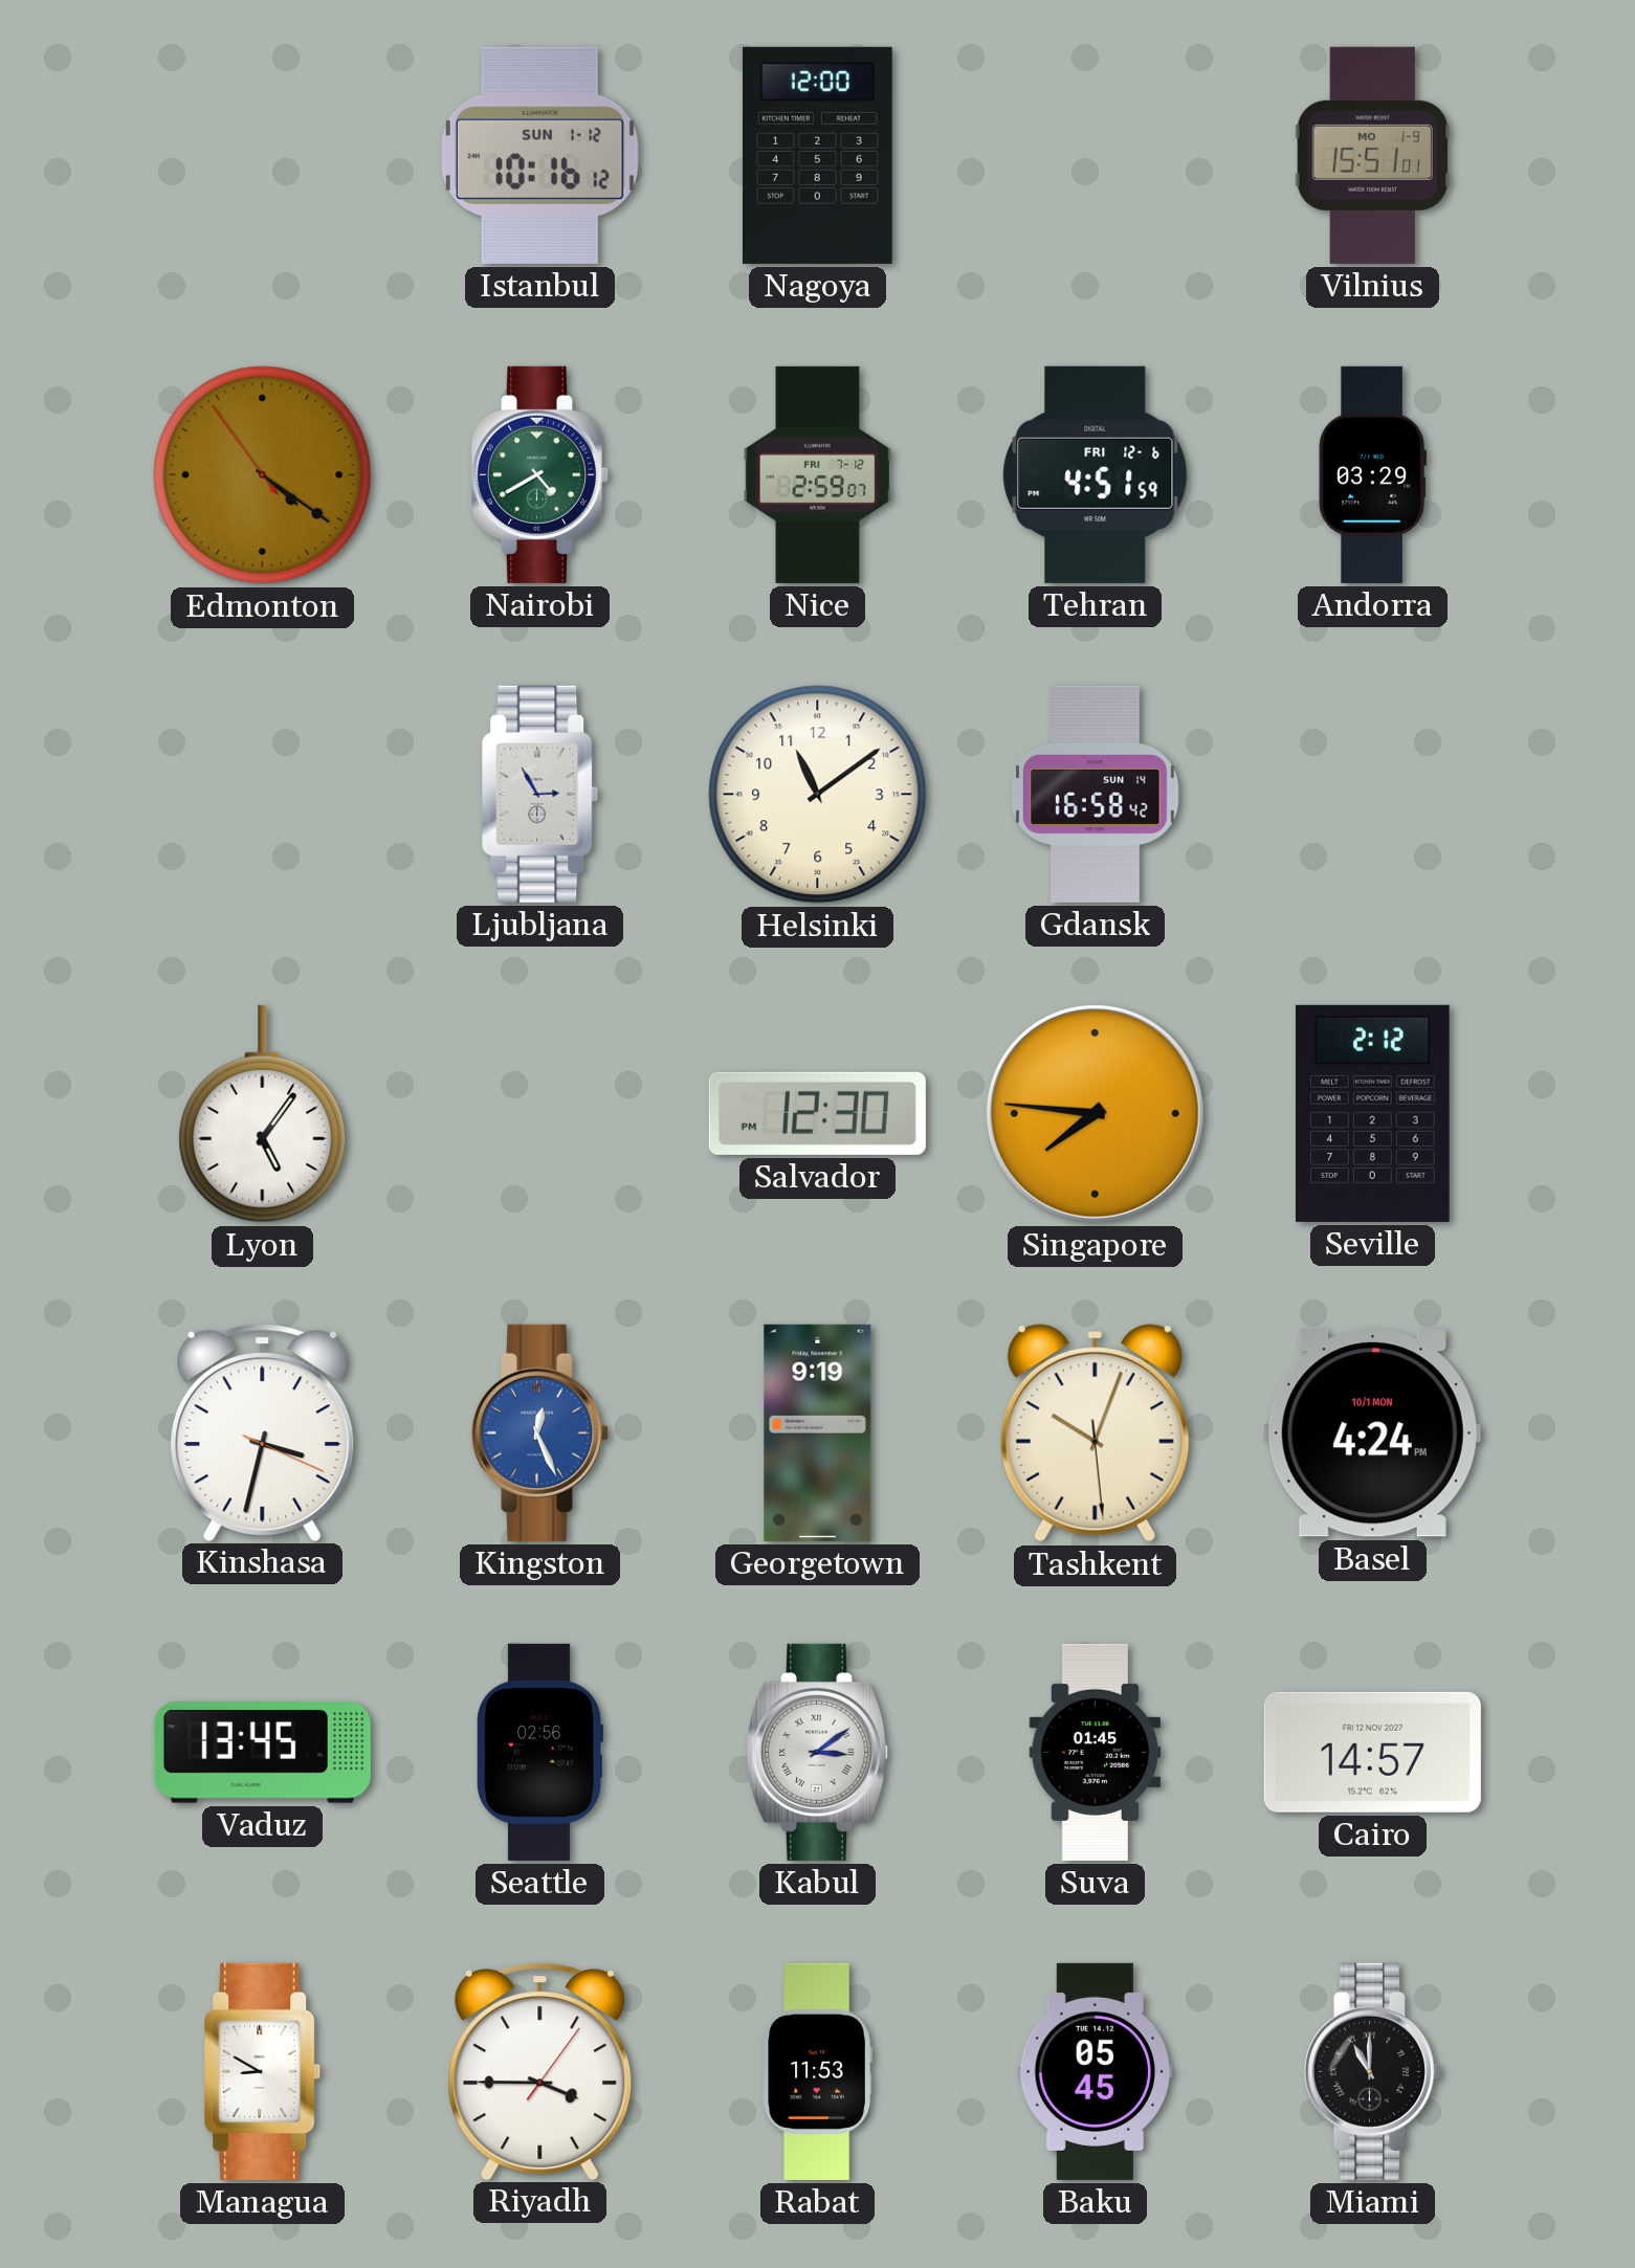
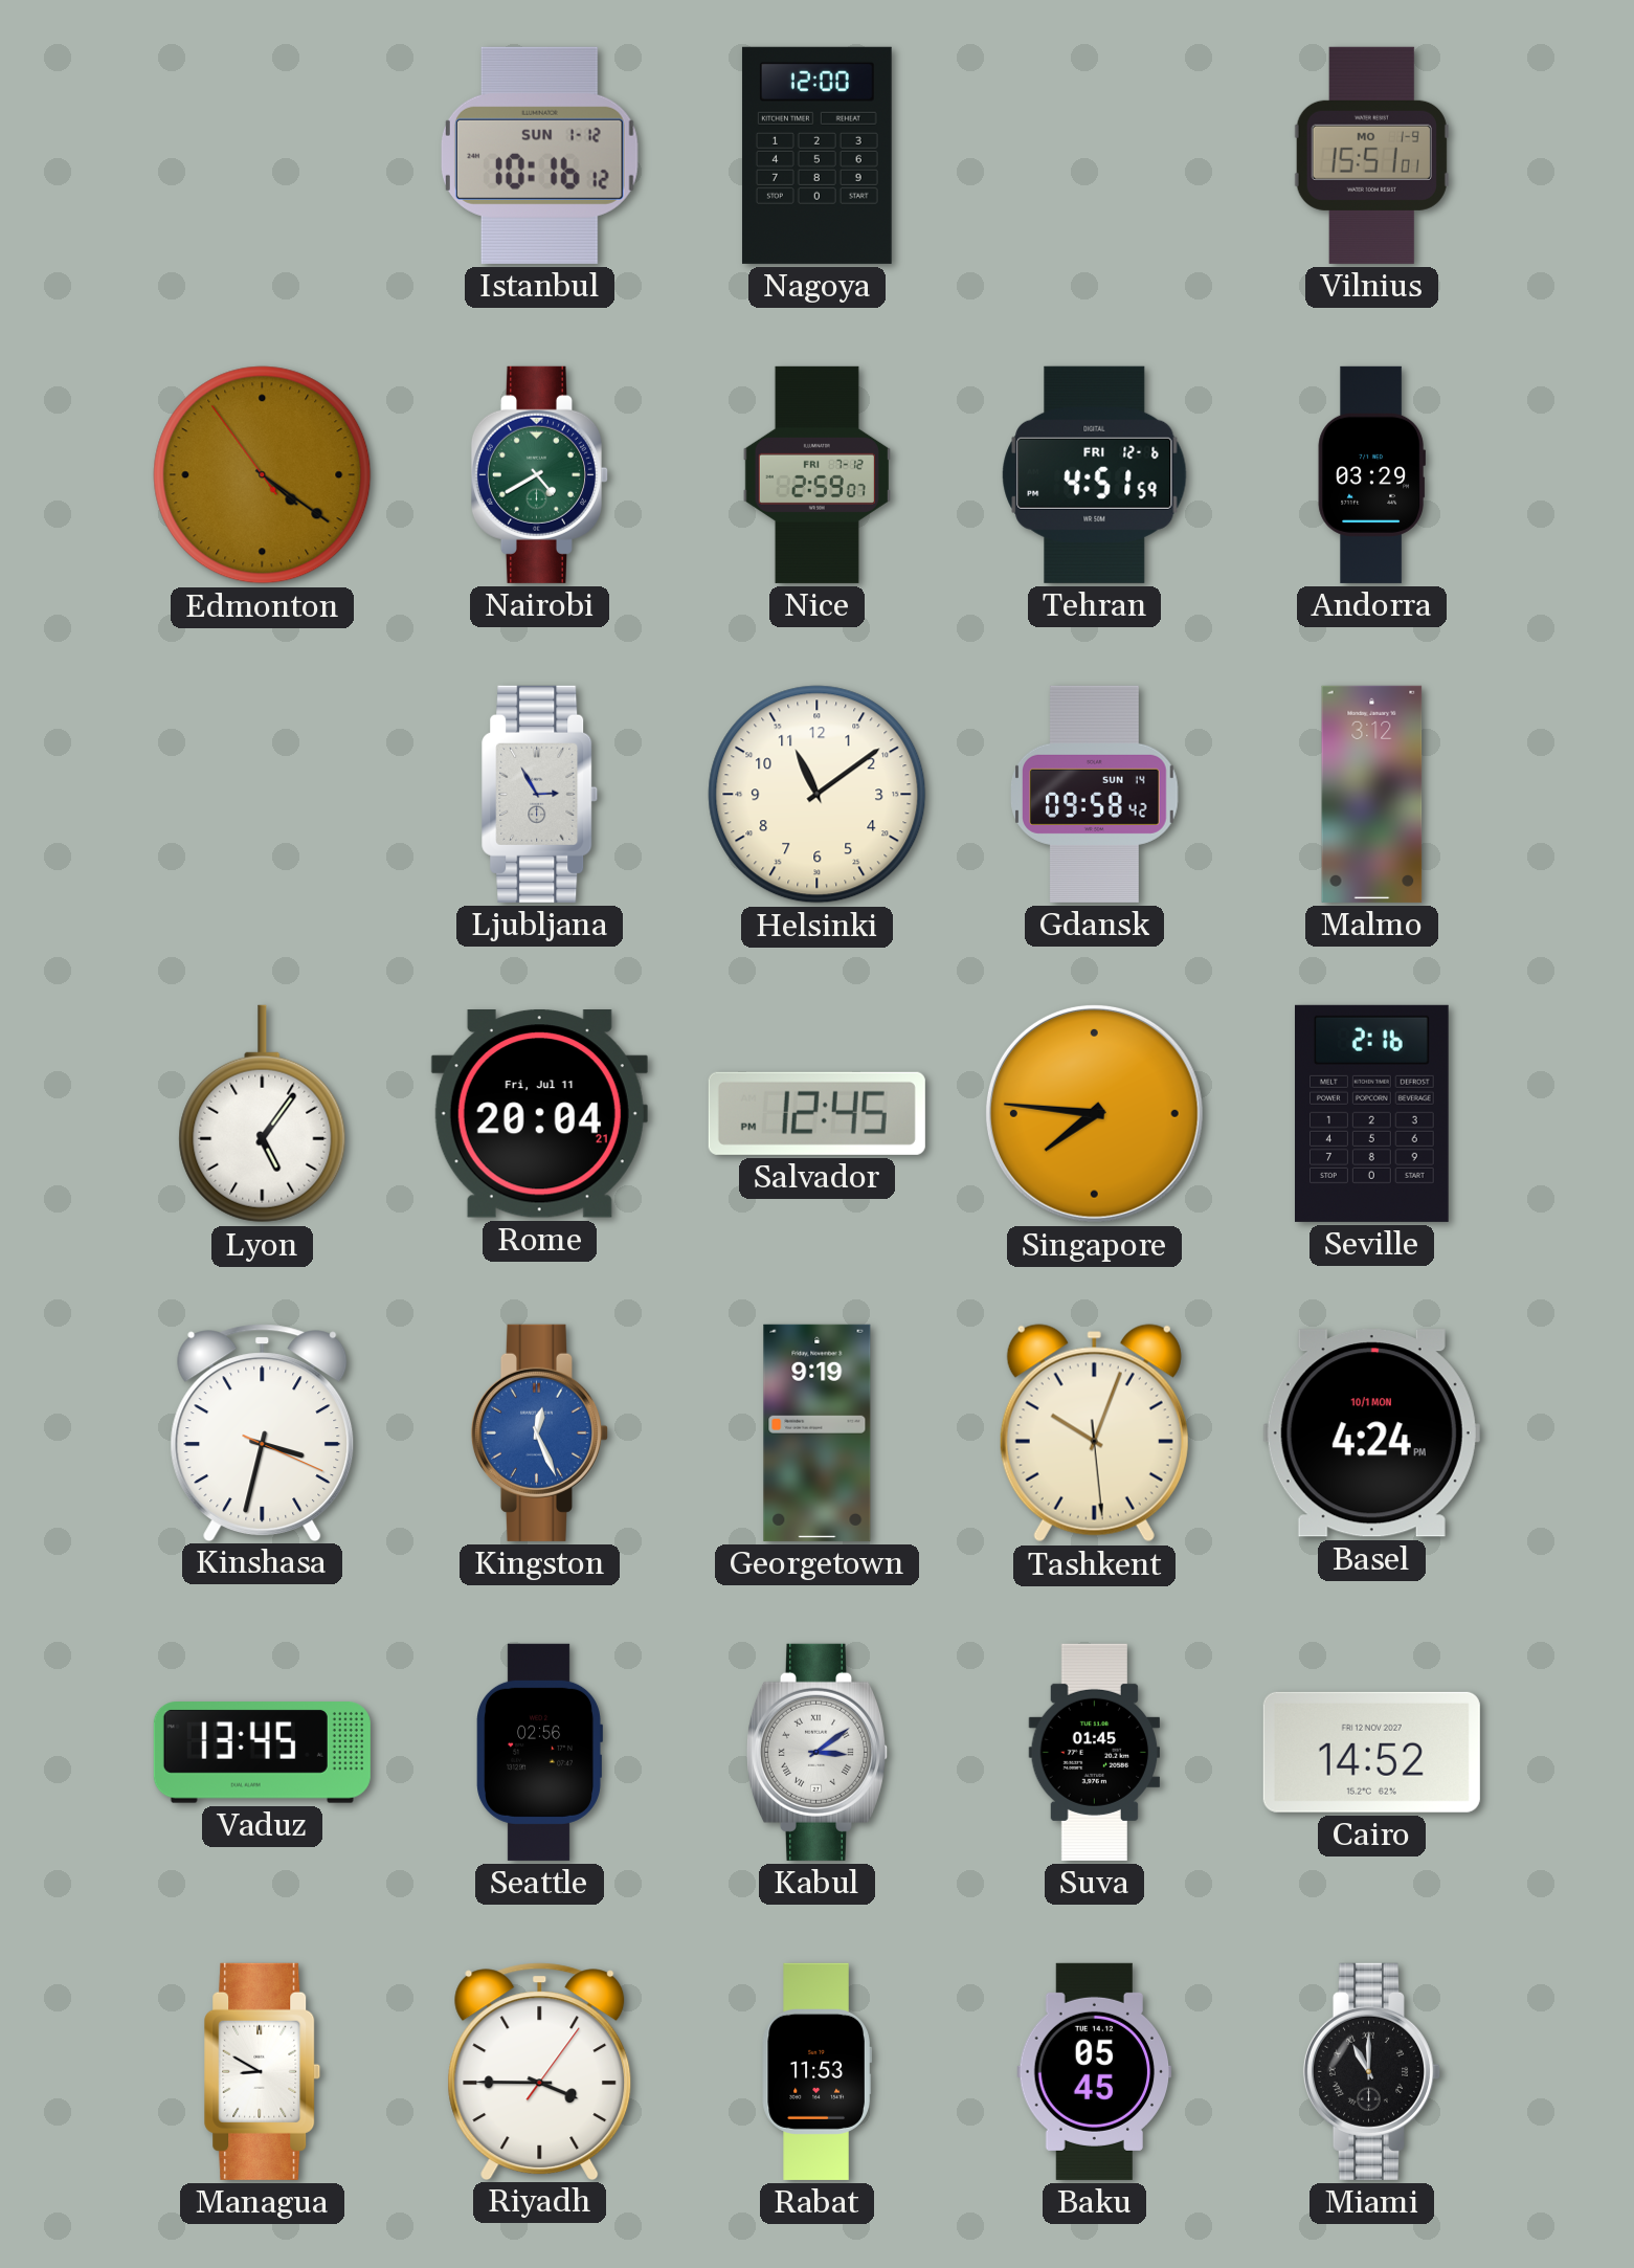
Gdansk: 16:58 -> 09:58 (1095, 794)
Malmo: none -> 3:12 (1372, 794)
Rome: none -> 20:04 (539, 1114)
Salvador: 12:30 -> 12:45 (816, 1113)
Seville: 2:12 -> 2:16 (1372, 1113)
Cairo: 14:57 -> 14:52 (1371, 1752)
